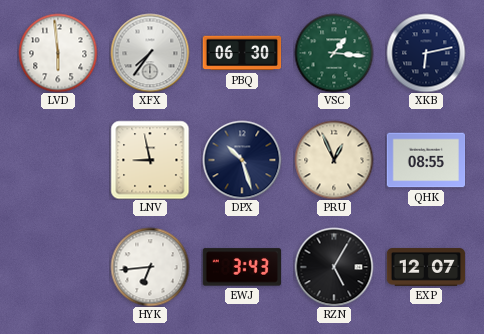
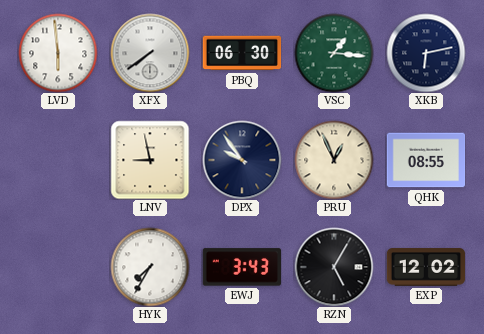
XFX: 7:36 -> 7:39 (150, 53)
DPX: 10:27 -> 9:54 (242, 160)
HYK: 6:44 -> 7:35 (150, 267)
EXP: 12:07 -> 12:02 (426, 267)
